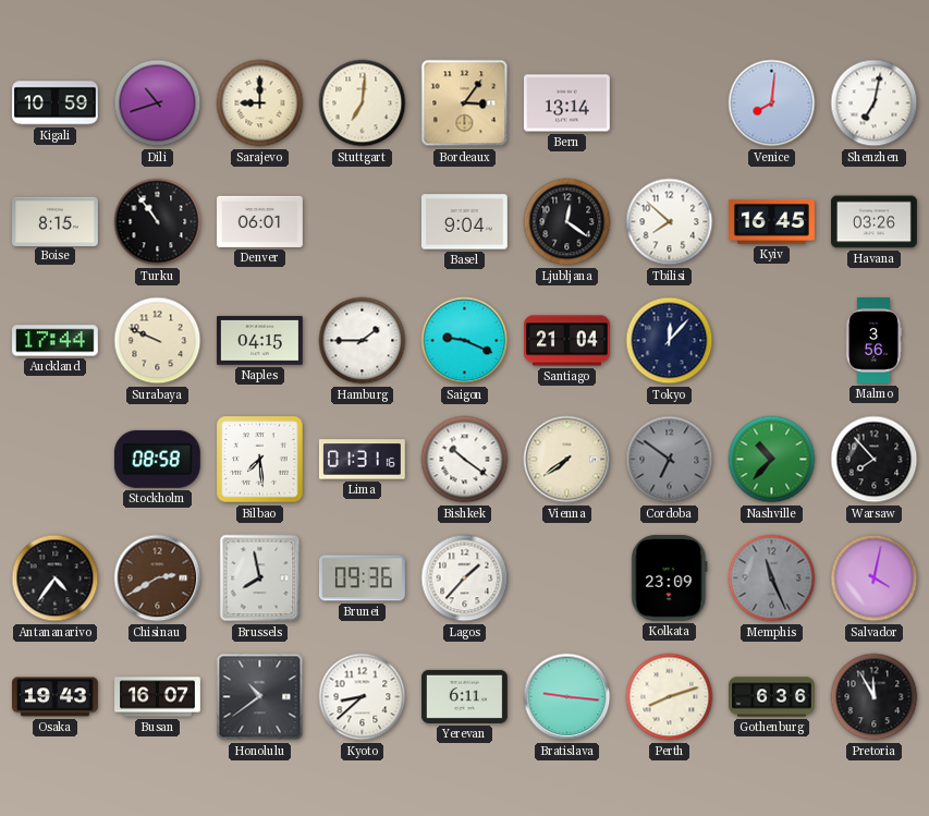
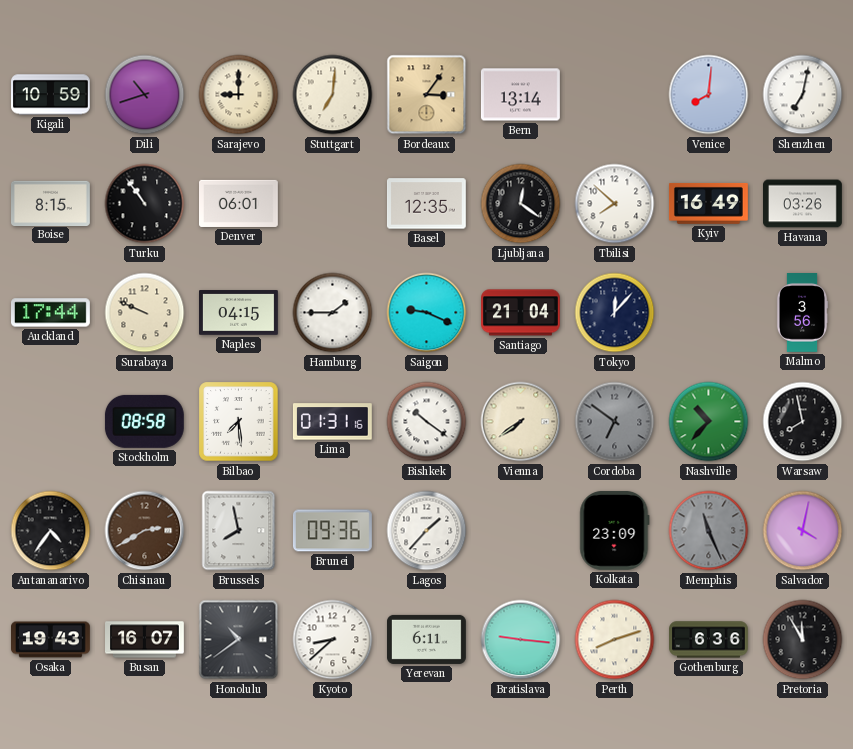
Basel: 9:04 -> 12:35 (426, 204)
Kyiv: 16:45 -> 16:49 (709, 203)
Warsaw: 7:53 -> 7:58 (803, 422)
